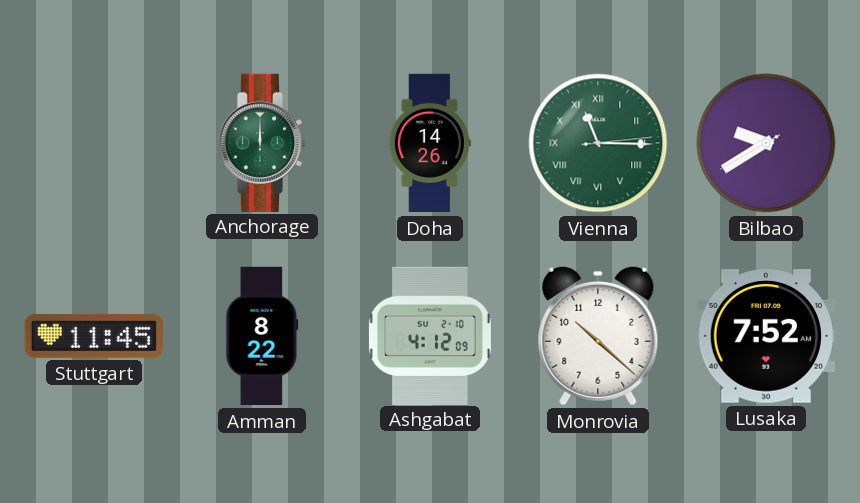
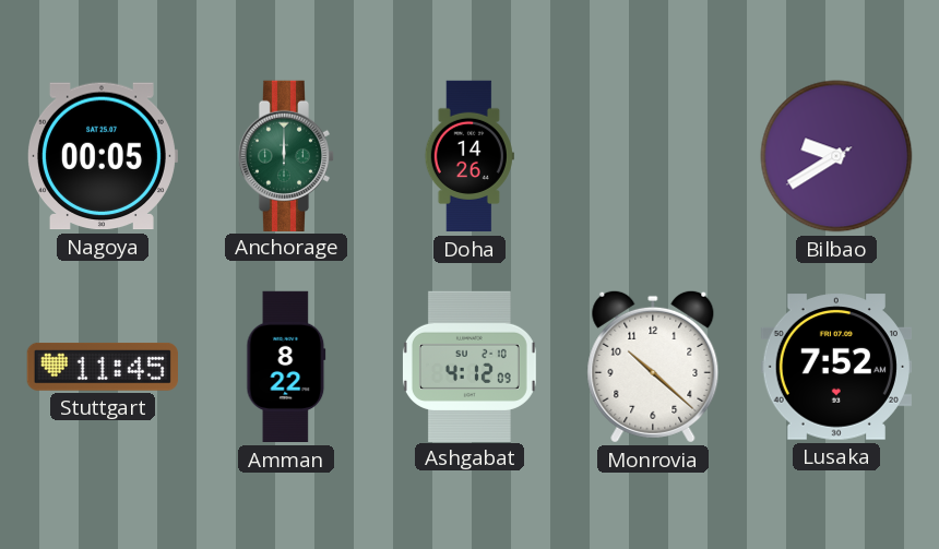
Nagoya: none -> 00:05 (102, 156)
Vienna: 11:15 -> none (598, 143)
